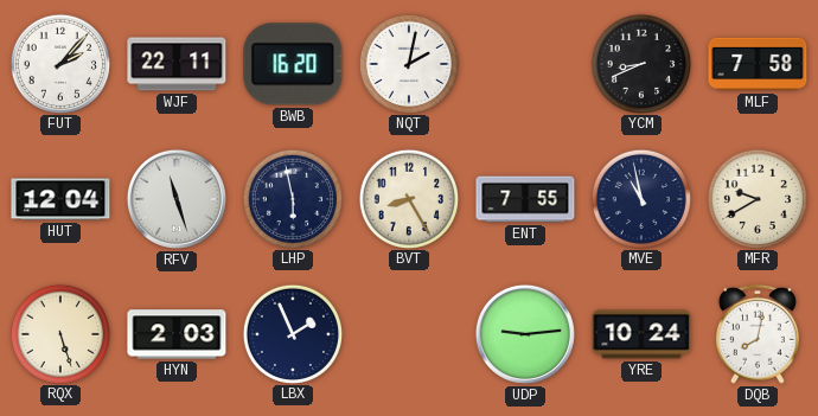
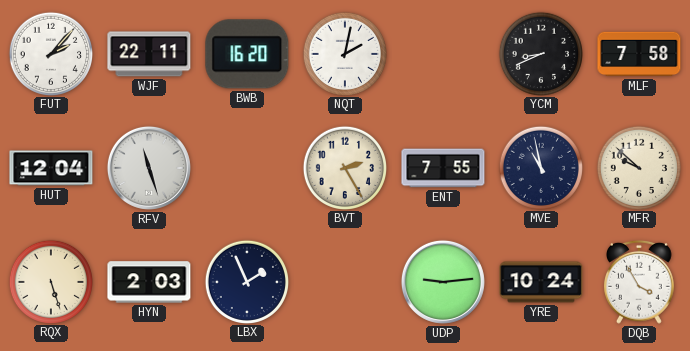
LHP: 5:58 -> none (292, 198)
BVT: 8:25 -> 2:25 (344, 167)
MFR: 9:40 -> 9:52 (638, 167)
DQB: 8:02 -> 3:55 (640, 282)
